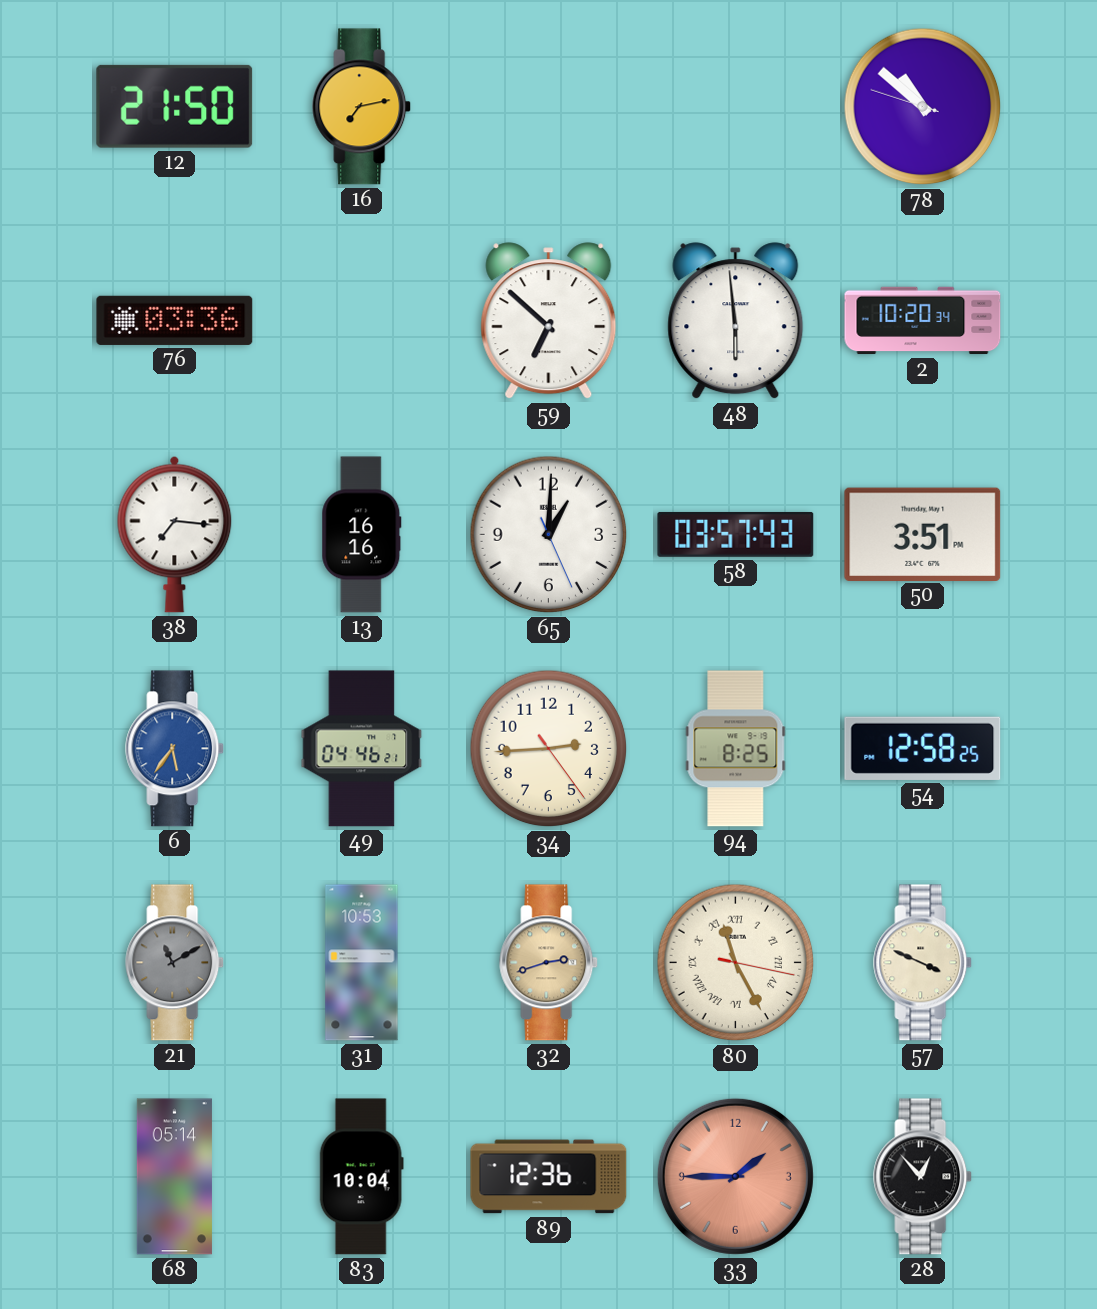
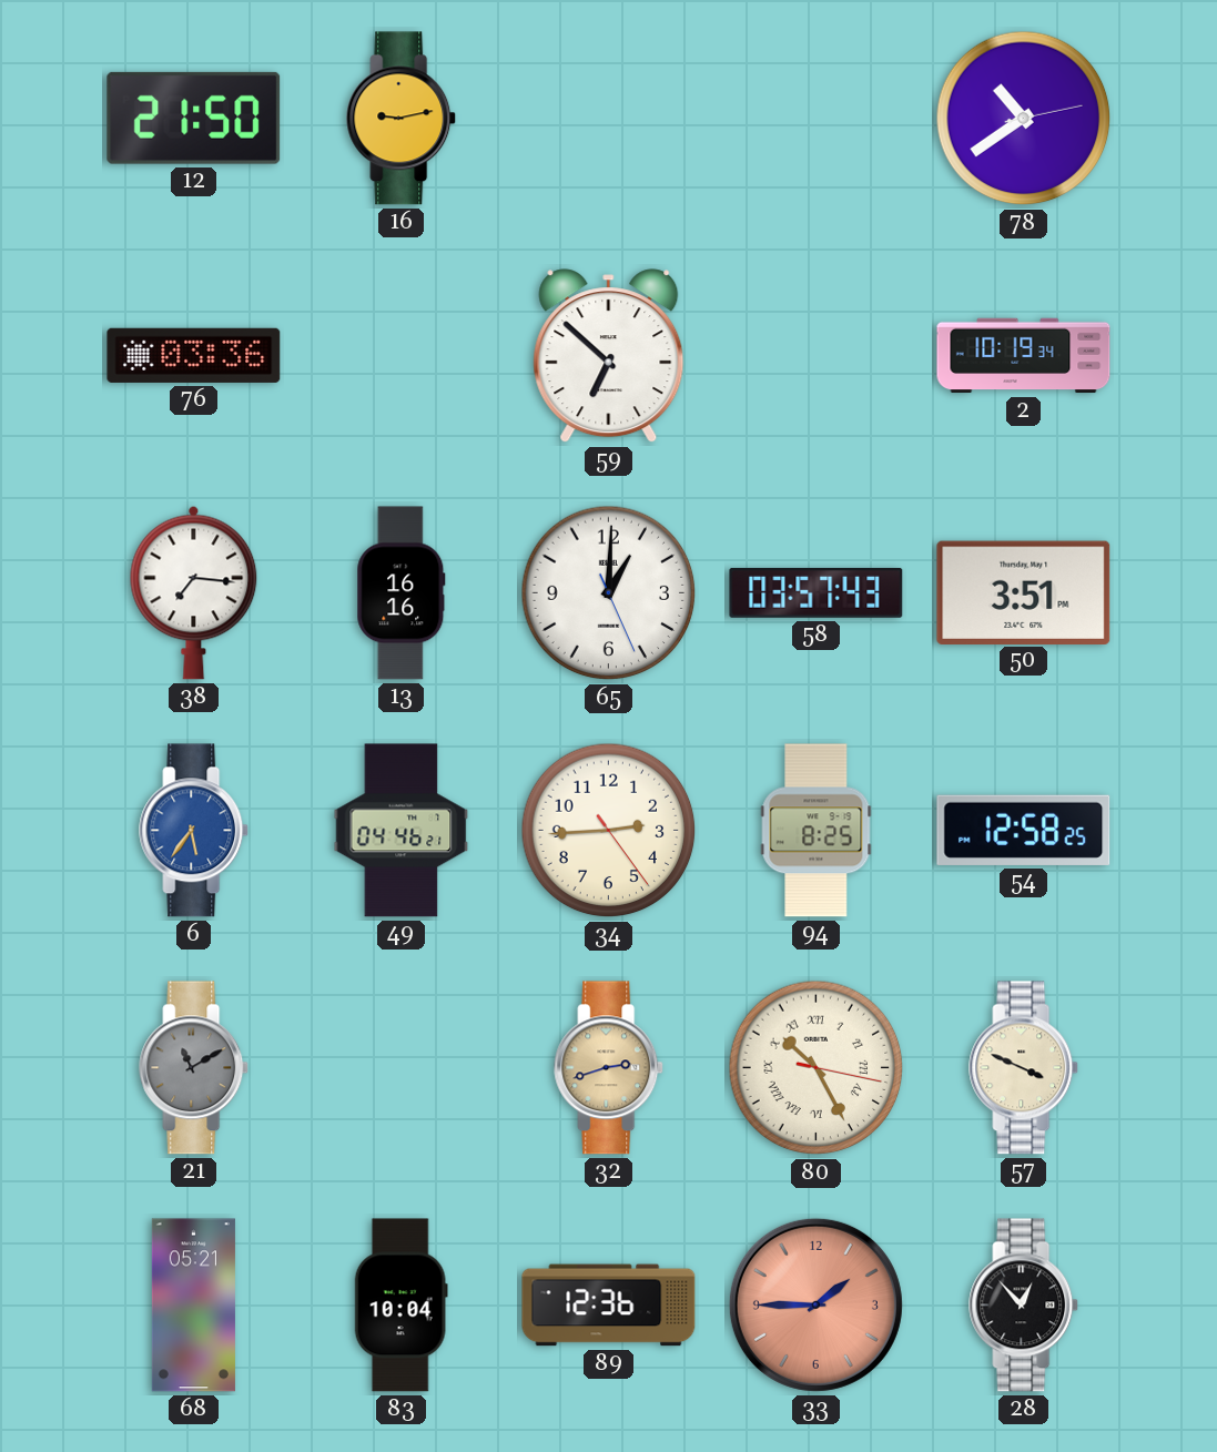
16: 7:13 -> 9:13 (402, 119)
78: 10:51 -> 10:39 (1024, 119)
48: 5:59 -> none (736, 321)
2: 10:20 -> 10:19 (1024, 356)
31: 10:53 -> none (362, 963)
80: 11:25 -> 10:25 (817, 1068)
68: 05:14 -> 05:21 (193, 1306)
